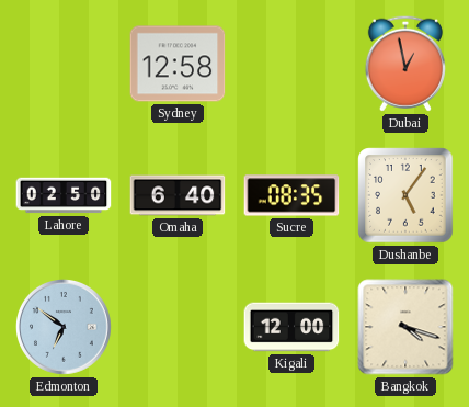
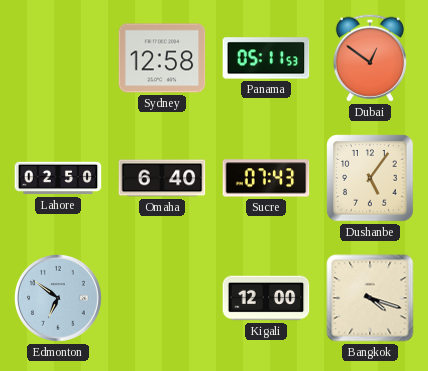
Panama: none -> 05:11 (266, 58)
Dubai: 12:58 -> 12:51 (370, 58)
Sucre: 08:35 -> 07:43 (266, 178)
